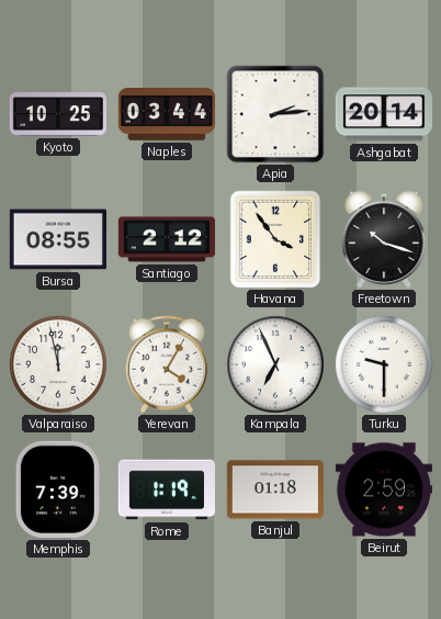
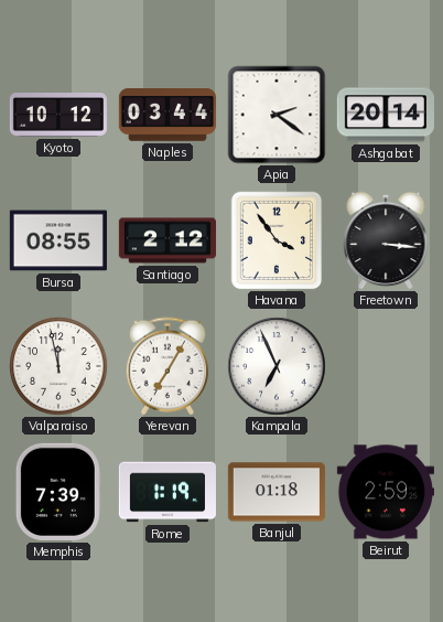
Kyoto: 10:25 -> 10:12 (58, 116)
Apia: 2:14 -> 2:21 (277, 115)
Freetown: 10:18 -> 3:16 (386, 240)
Yerevan: 4:05 -> 7:05 (168, 366)
Turku: 9:30 -> none (384, 364)
